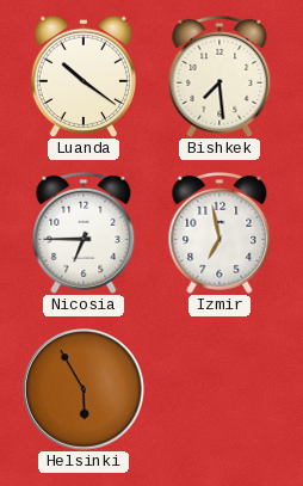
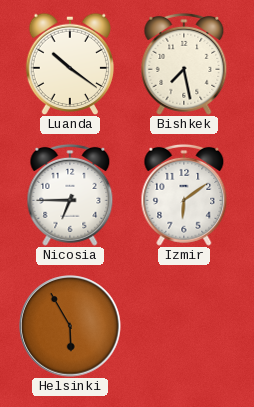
Bishkek: 7:29 -> 7:28 (184, 64)
Izmir: 6:58 -> 6:09 (184, 195)
